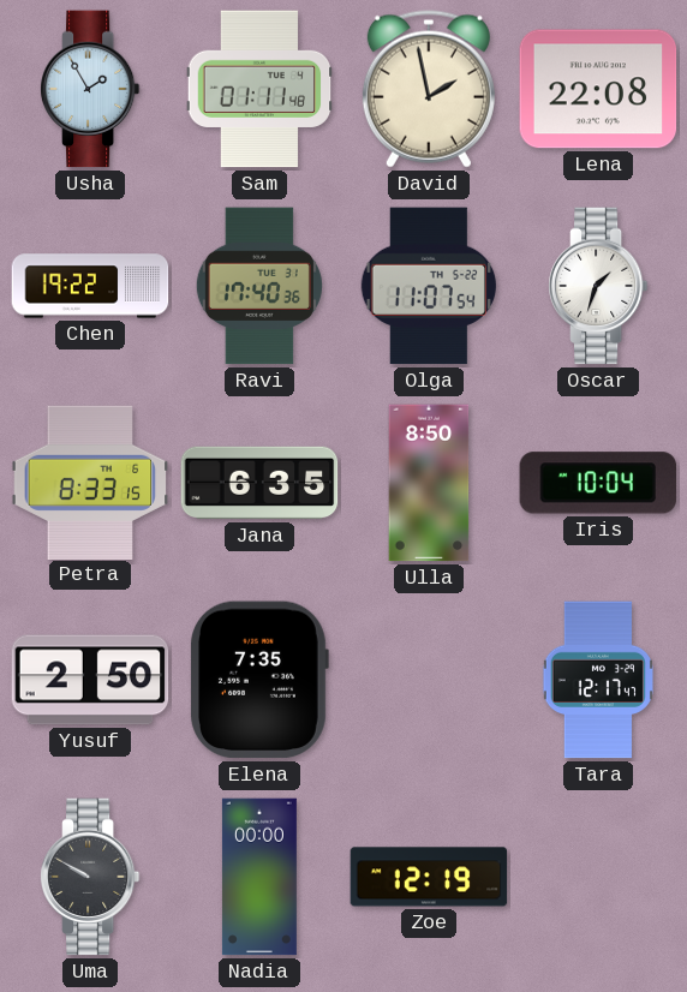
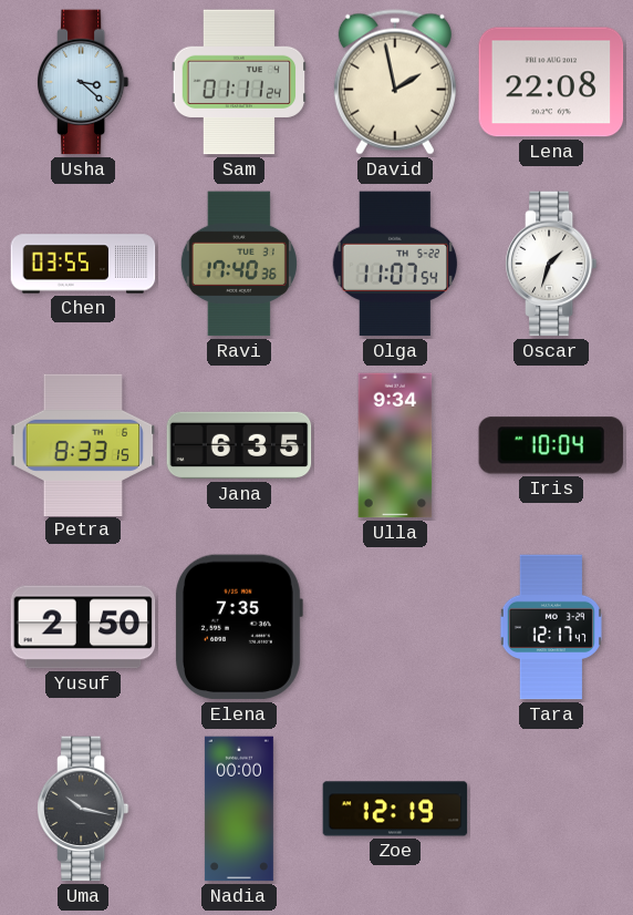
Usha: 1:55 -> 3:22 (83, 82)
Sam: 01:11:48 -> 01:11:24 (239, 82)
Chen: 19:22 -> 03:55 (83, 264)
Ulla: 8:50 -> 9:34 (395, 445)
Uma: 9:50 -> 10:17 (83, 809)
